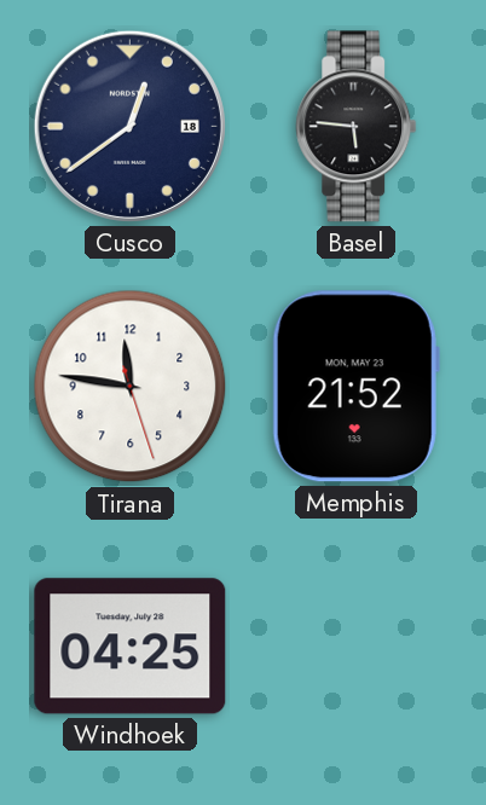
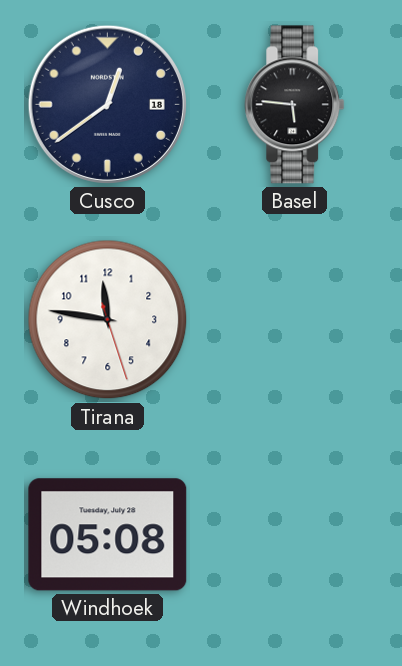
Memphis: 21:52 -> none (355, 387)
Windhoek: 04:25 -> 05:08 (108, 535)
